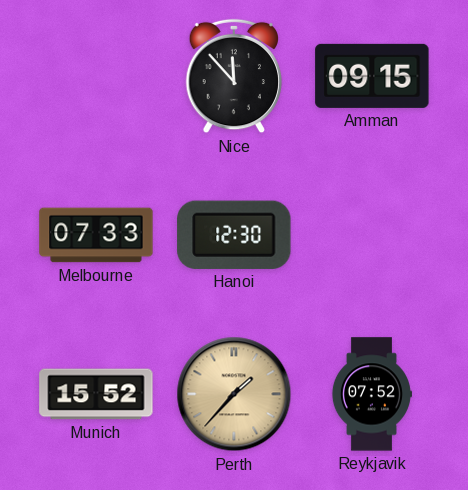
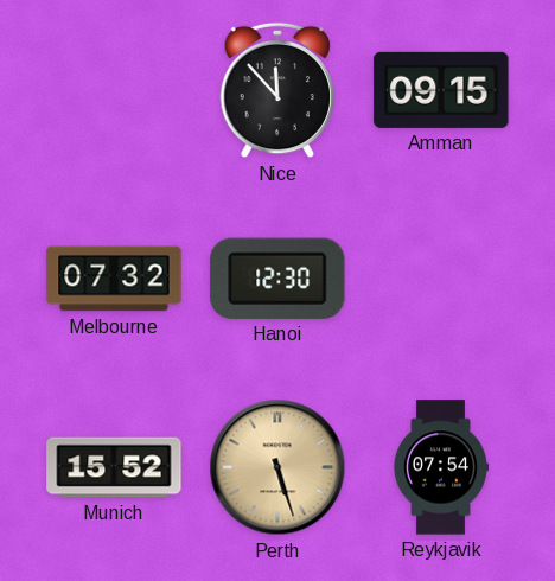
Melbourne: 07:33 -> 07:32 (114, 279)
Perth: 1:37 -> 5:27 (277, 467)
Reykjavik: 07:52 -> 07:54 (440, 467)
